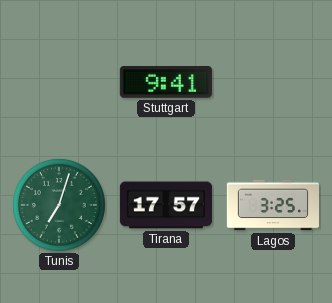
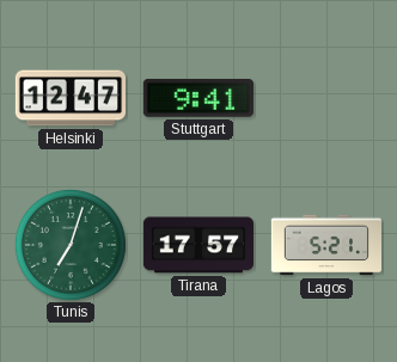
Helsinki: none -> 12:47 (69, 98)
Lagos: 3:25 -> 5:21 (325, 245)
